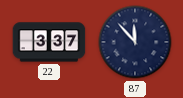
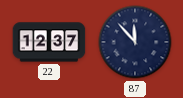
22: 3:37 -> 12:37 (49, 42)
